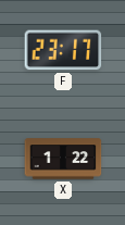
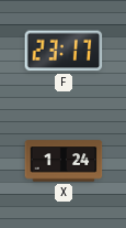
X: 1:22 -> 1:24 (64, 161)
